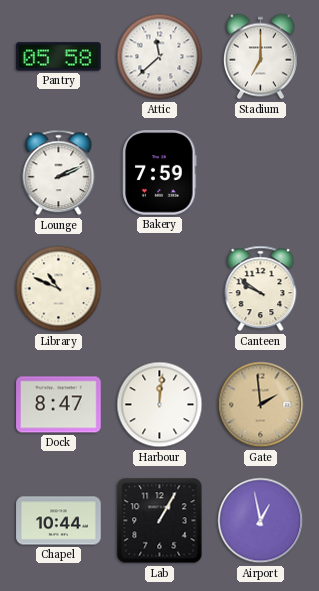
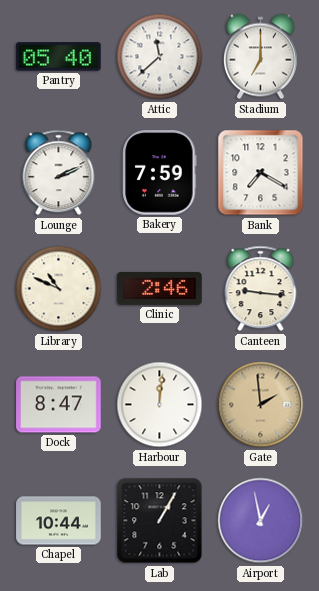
Pantry: 05:58 -> 05:40 (59, 57)
Bank: none -> 7:20 (261, 173)
Clinic: none -> 2:46 (160, 288)
Canteen: 9:51 -> 9:16 (261, 289)
